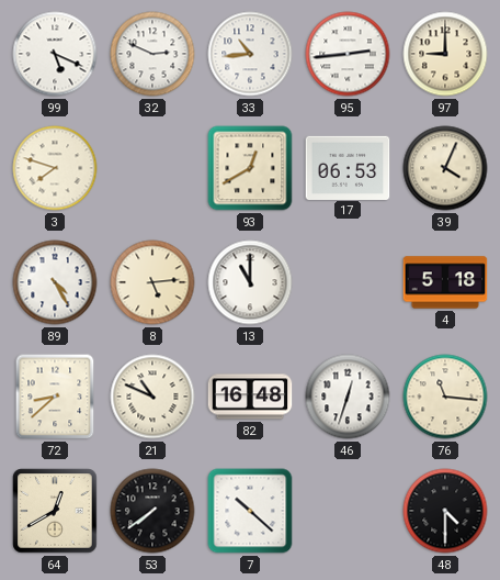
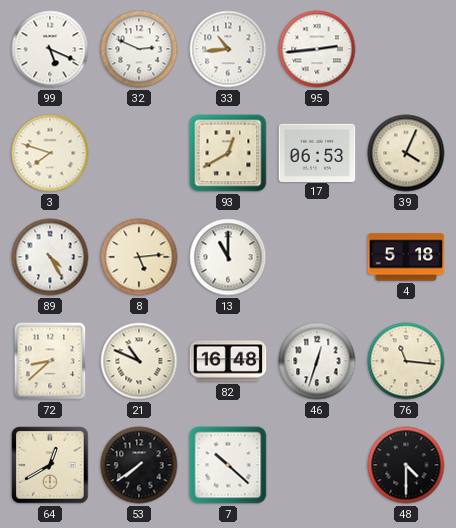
97: 9:00 -> none (445, 54)
